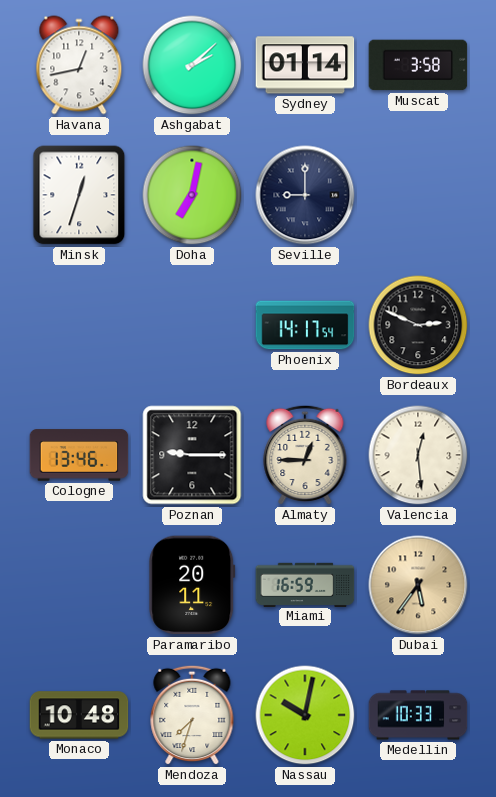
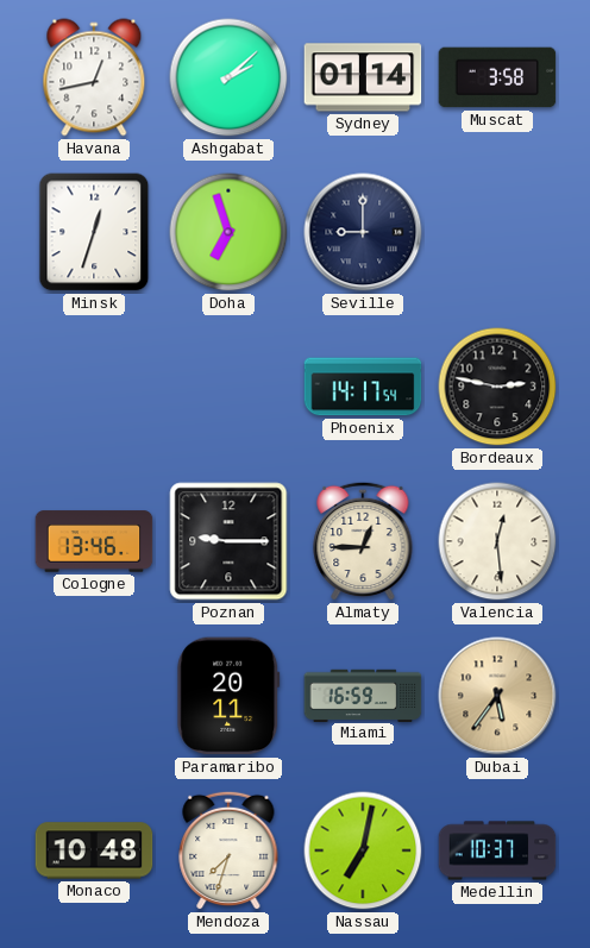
Doha: 7:02 -> 6:57 (228, 232)
Bordeaux: 2:49 -> 2:47 (497, 387)
Nassau: 10:02 -> 7:02 (363, 850)
Medellin: 10:33 -> 10:37 (497, 850)
